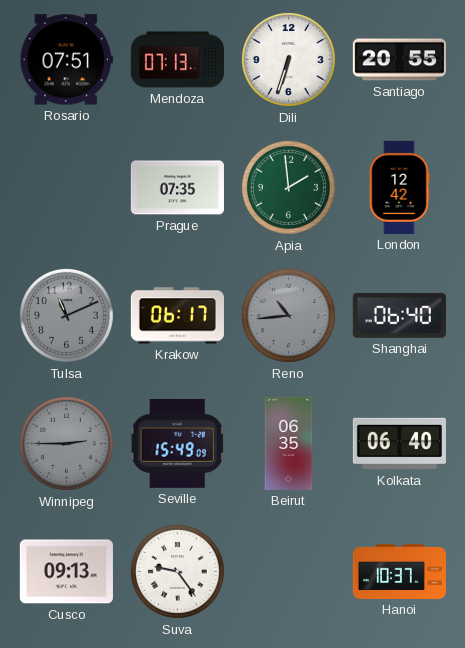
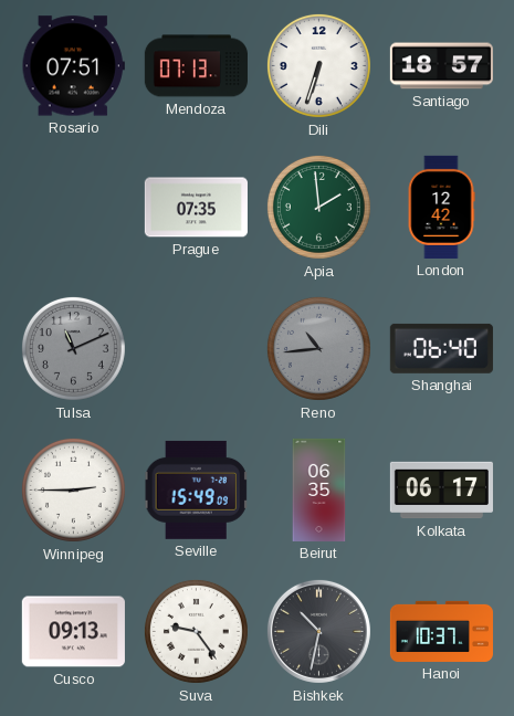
Santiago: 20:55 -> 18:57 (441, 66)
Krakow: 06:17 -> none (177, 316)
Winnipeg dial: grey -> white (73, 489)
Kolkata: 06:40 -> 06:17 (441, 491)
Bishkek: none -> 10:32 (318, 631)
